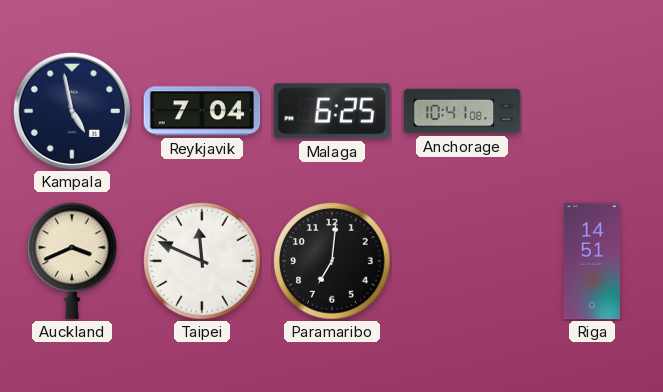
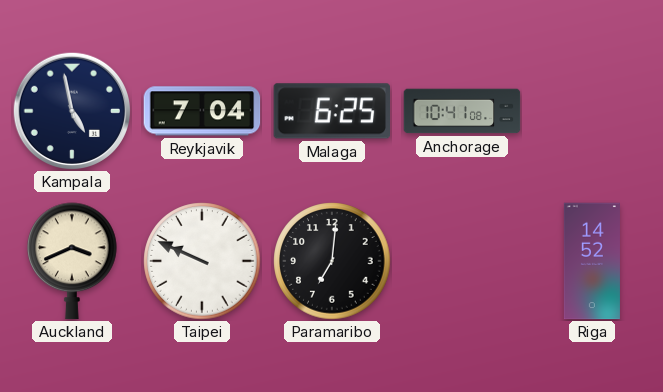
Taipei: 11:49 -> 9:49 (202, 261)
Riga: 14:51 -> 14:52 (592, 261)
